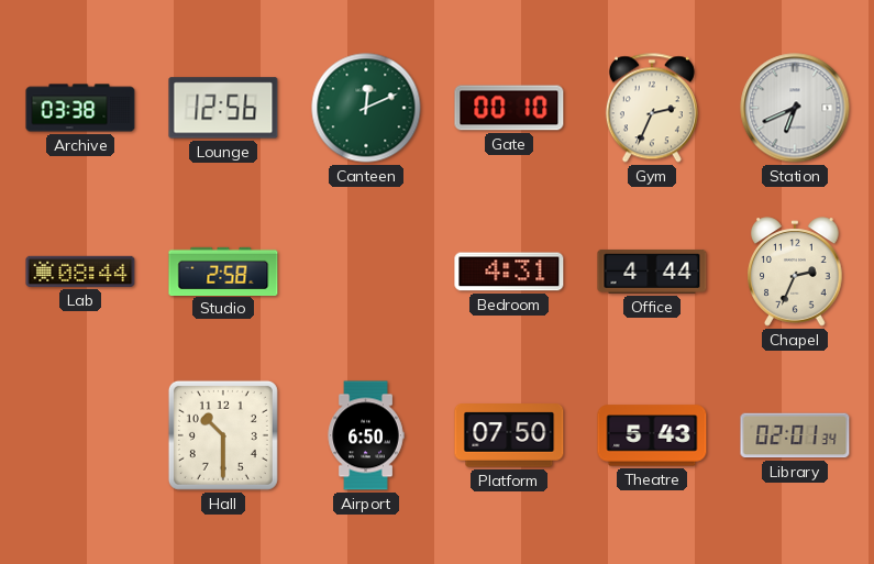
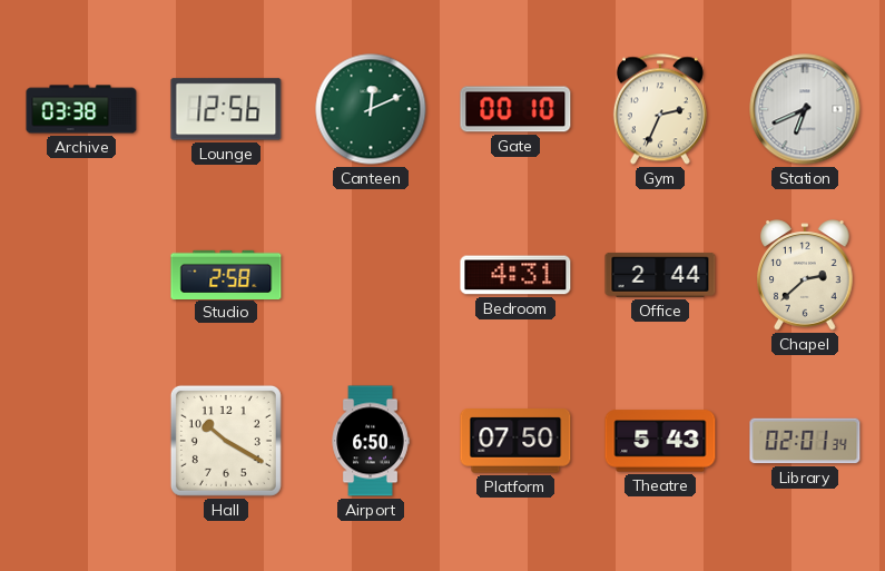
Lab: 08:44 -> none (80, 272)
Office: 4:44 -> 2:44 (660, 275)
Chapel: 2:34 -> 2:38 (805, 275)
Hall: 10:30 -> 10:20 (226, 441)
